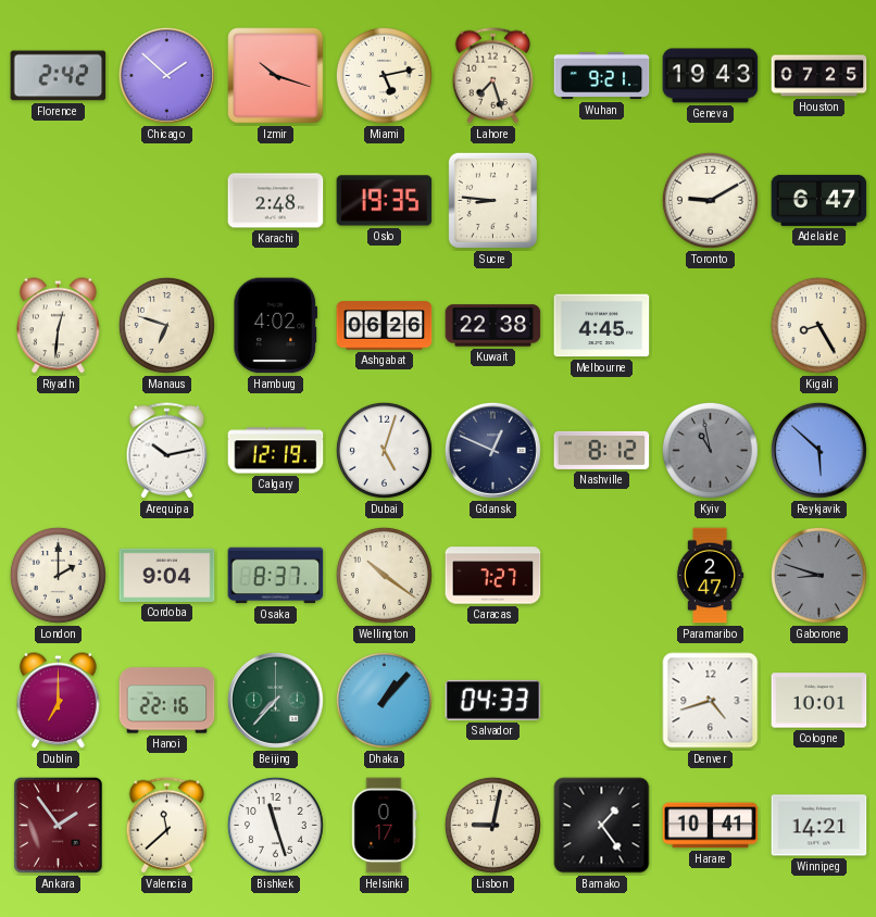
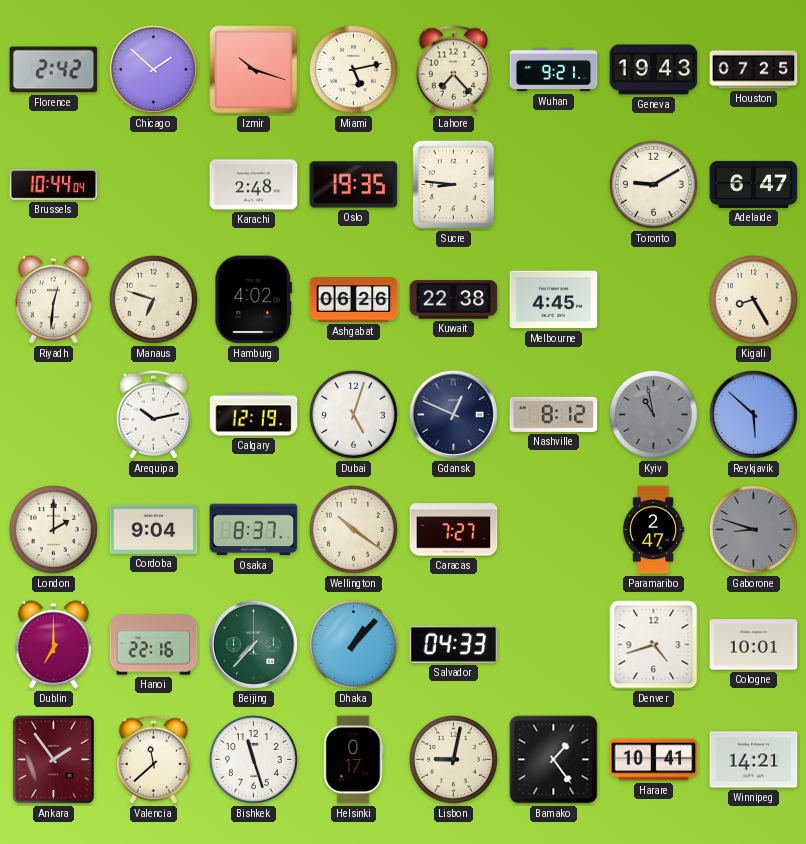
Lahore: 7:27 -> 7:23 (454, 70)
Brussels: none -> 10:44 (54, 185)
